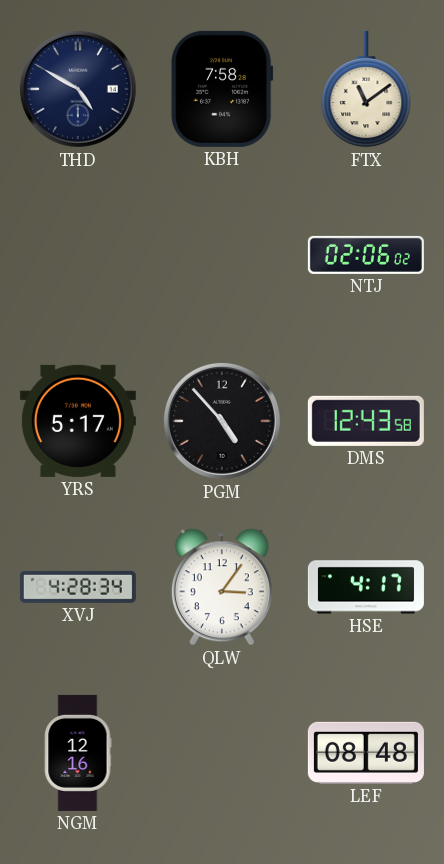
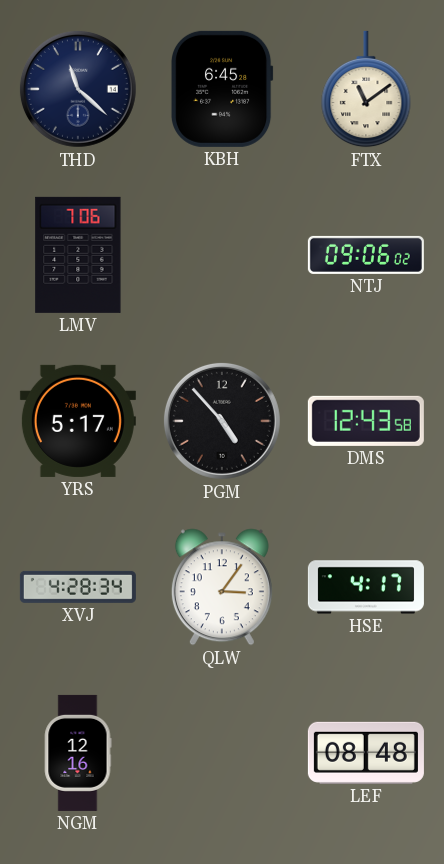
THD: 4:50 -> 11:22 (78, 89)
KBH: 7:58 -> 6:45 (222, 89)
LMV: none -> 7:06 (78, 255)
NTJ: 02:06 -> 09:06 (366, 255)
